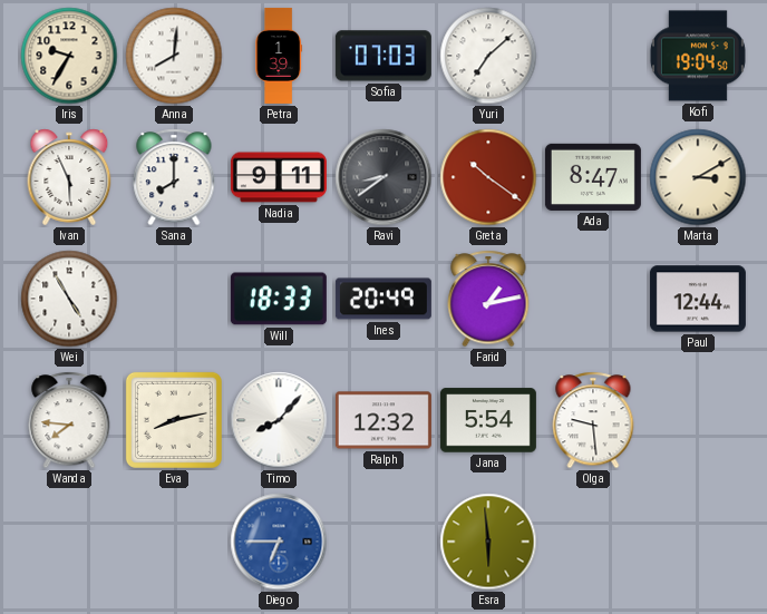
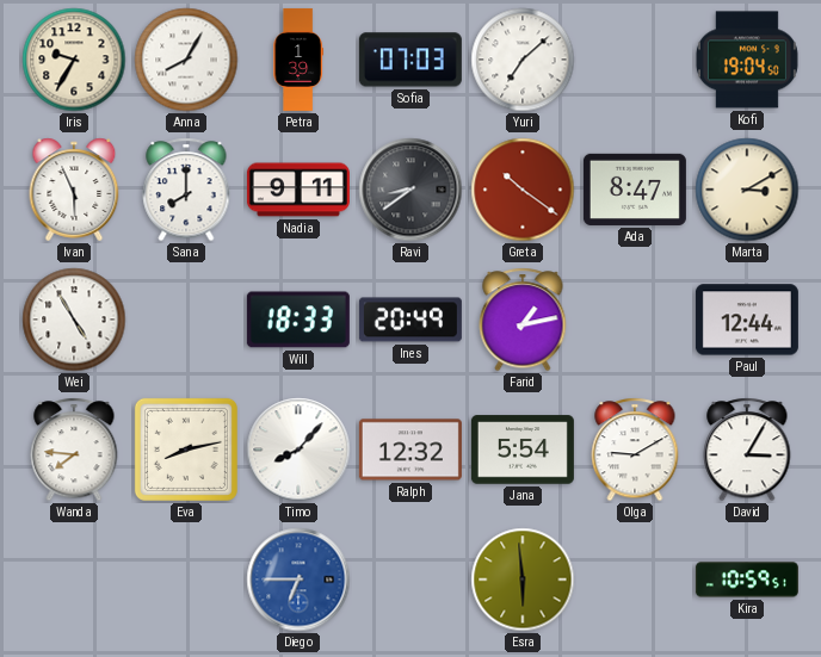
Anna: 8:01 -> 8:05 (186, 60)
Olga: 9:29 -> 9:10 (635, 450)
David: none -> 3:05 (747, 450)
Kira: none -> 10:59 (747, 579)
